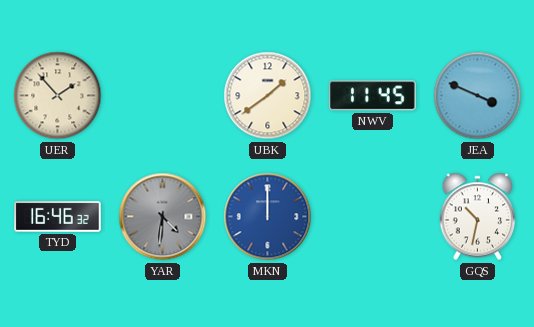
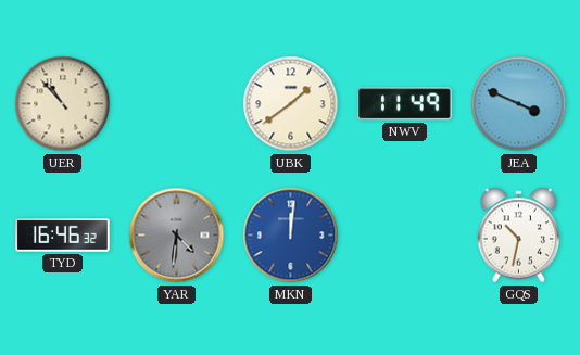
UER: 1:53 -> 10:53 (63, 104)
NWV: 11:45 -> 11:49 (405, 104)
MKN: 12:00 -> 12:01 (291, 236)
